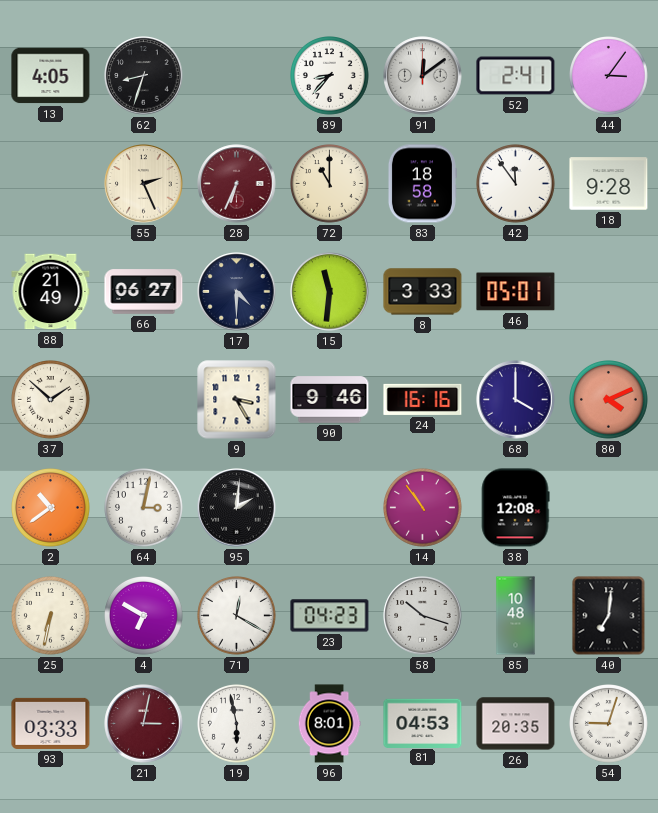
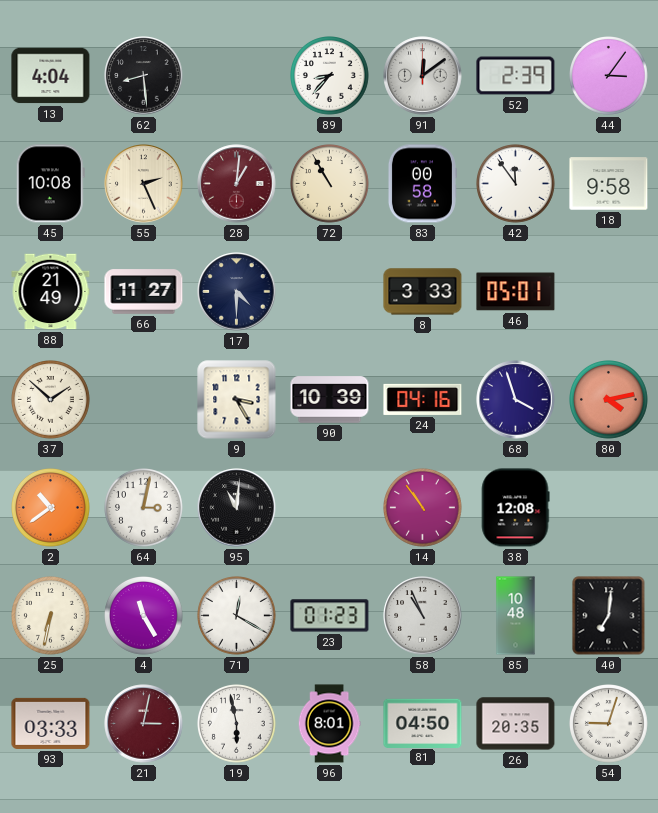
13: 4:05 -> 4:04 (51, 76)
62: 8:33 -> 8:29 (144, 76)
52: 2:41 -> 2:39 (516, 76)
45: none -> 10:08 (50, 184)
28: 6:34 -> 1:01 (237, 184)
72: 11:00 -> 10:55 (330, 184)
83: 18:58 -> 00:58 (422, 184)
18: 9:28 -> 9:58 (609, 184)
66: 06:27 -> 11:27 (144, 292)
15: 11:31 -> none (330, 292)
90: 9:46 -> 10:39 (330, 400)
24: 16:16 -> 04:16 (423, 399)
68: 4:00 -> 3:57 (516, 400)
80: 4:11 -> 4:13 (609, 400)
95: 2:01 -> 11:01 (237, 508)
4: 6:50 -> 11:25 (144, 616)
23: 04:23 -> 01:23 (330, 616)
58: 10:18 -> 10:56 (423, 616)
81: 04:53 -> 04:50 (423, 723)
